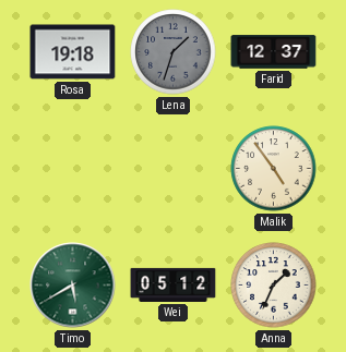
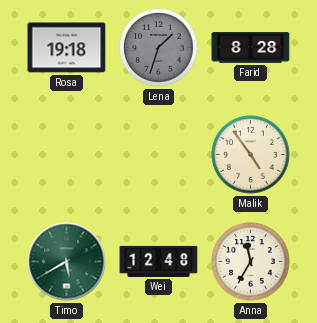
Farid: 12:37 -> 8:28 (251, 48)
Wei: 05:12 -> 12:48 (159, 261)
Anna: 1:34 -> 11:35 (251, 262)
